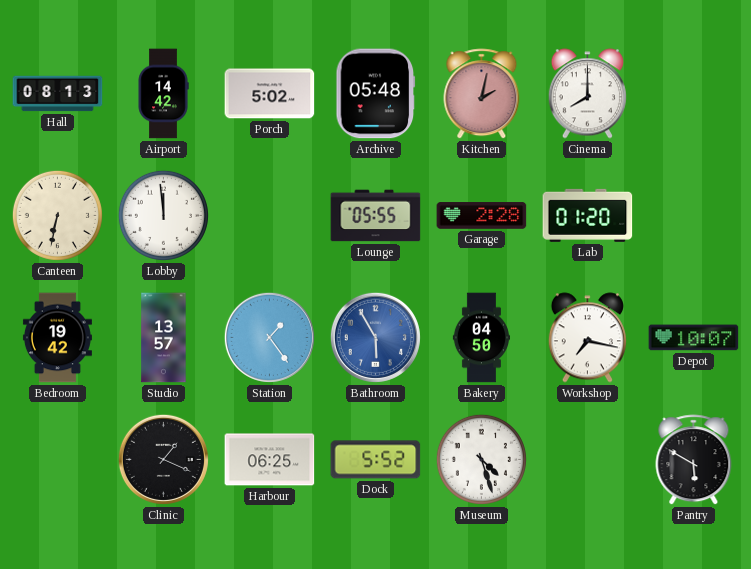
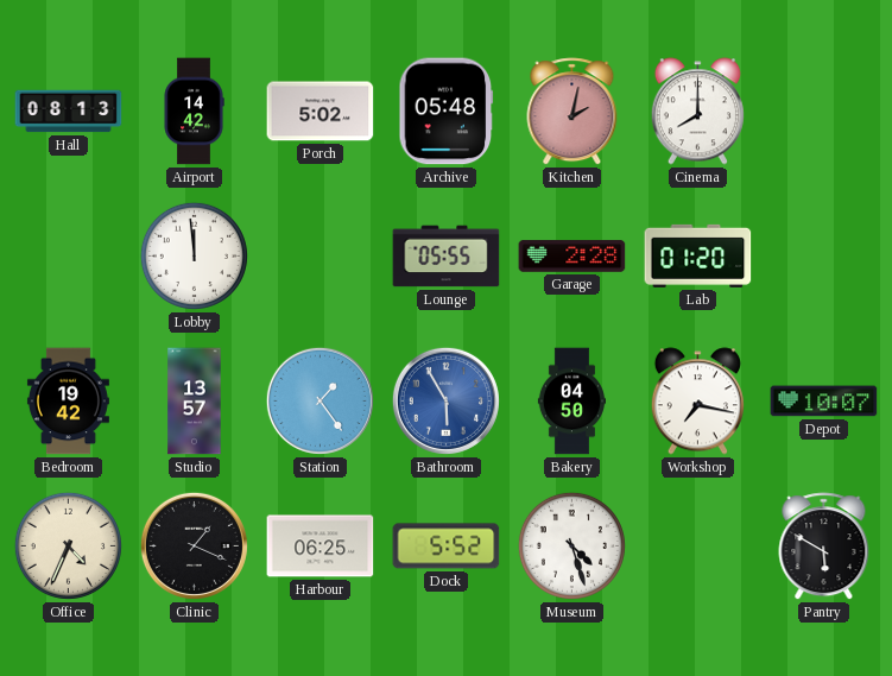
Canteen: 6:32 -> none (57, 215)
Office: none -> 4:34 (68, 545)
